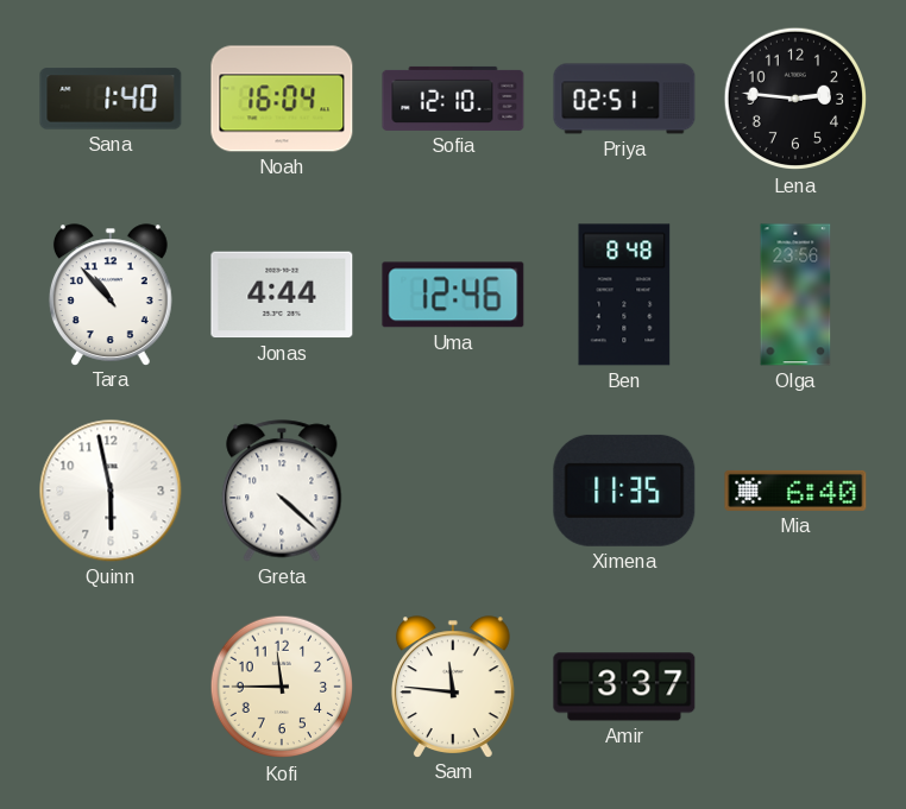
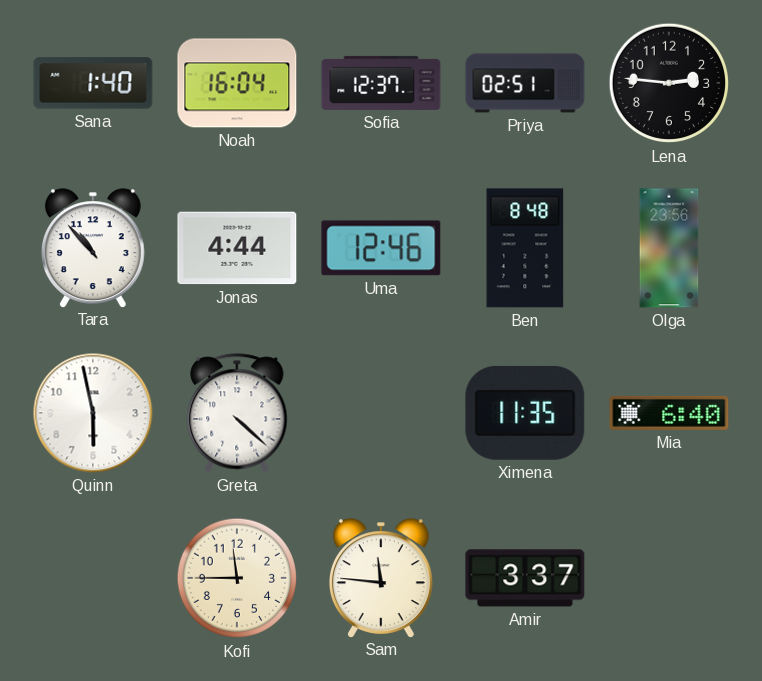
Sofia: 12:10 -> 12:37 (381, 83)
